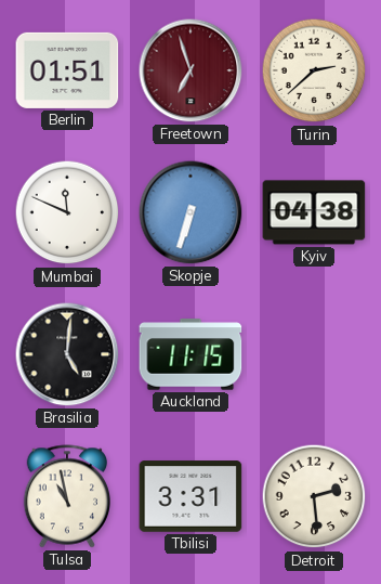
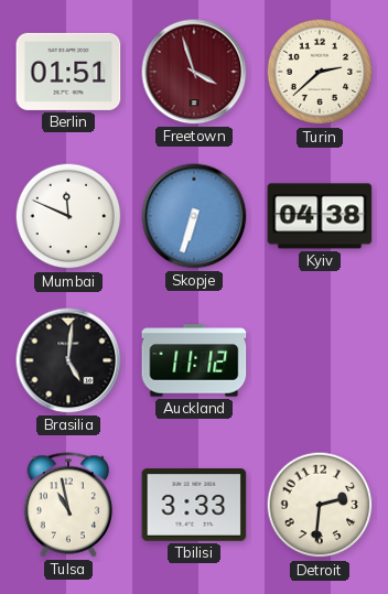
Freetown: 6:57 -> 3:57 (194, 72)
Auckland: 11:15 -> 11:12 (194, 360)
Tbilisi: 3:31 -> 3:33 (194, 505)
Detroit: 2:29 -> 2:31 (320, 505)
